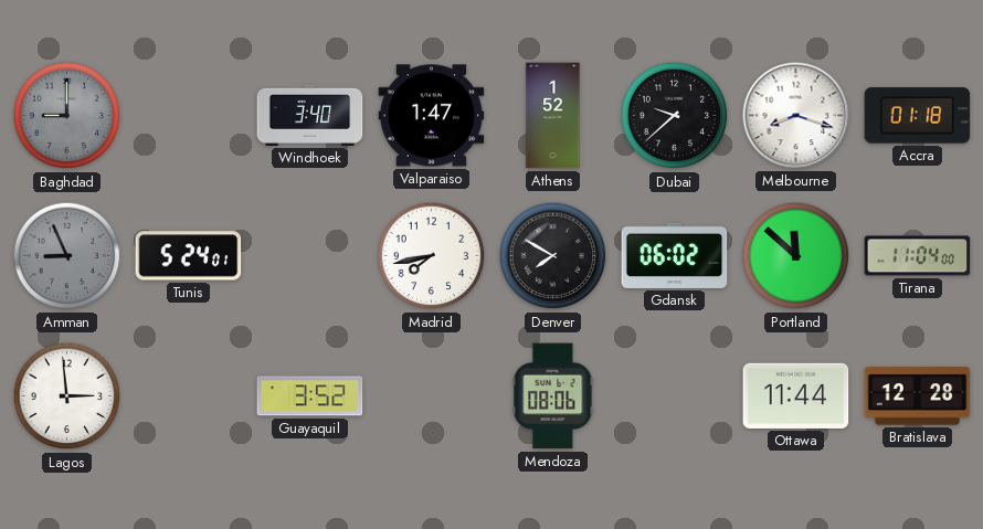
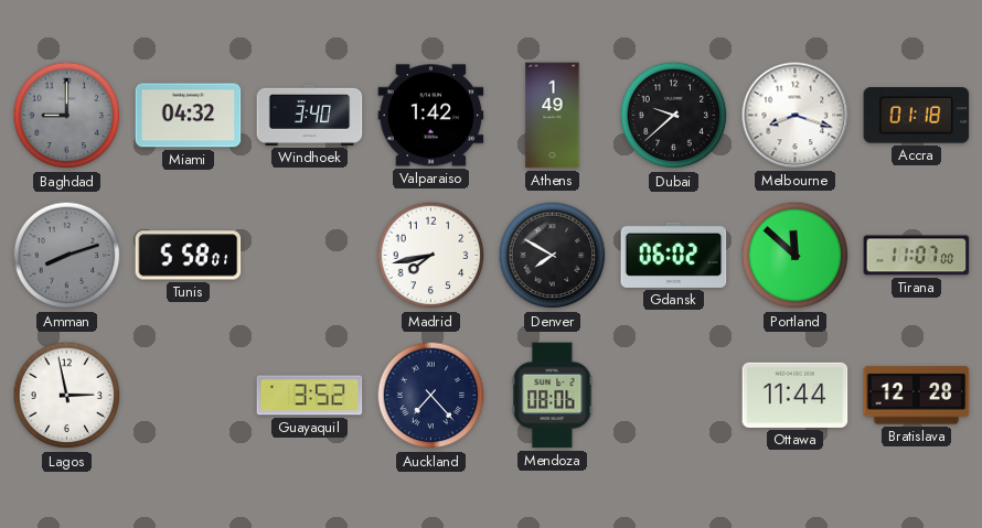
Miami: none -> 04:32 (189, 116)
Valparaiso: 1:47 -> 1:42 (431, 116)
Athens: 1:52 -> 1:49 (553, 116)
Amman: 8:56 -> 8:12 (67, 256)
Tunis: 5:24 -> 5:58 (189, 256)
Tirana: 11:04 -> 11:07 (917, 256)
Lagos: 2:59 -> 2:58 (67, 396)
Auckland: none -> 7:23 (431, 396)
